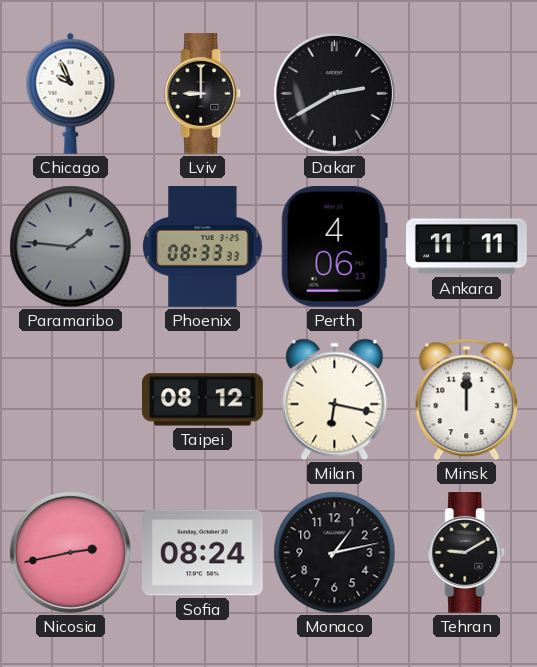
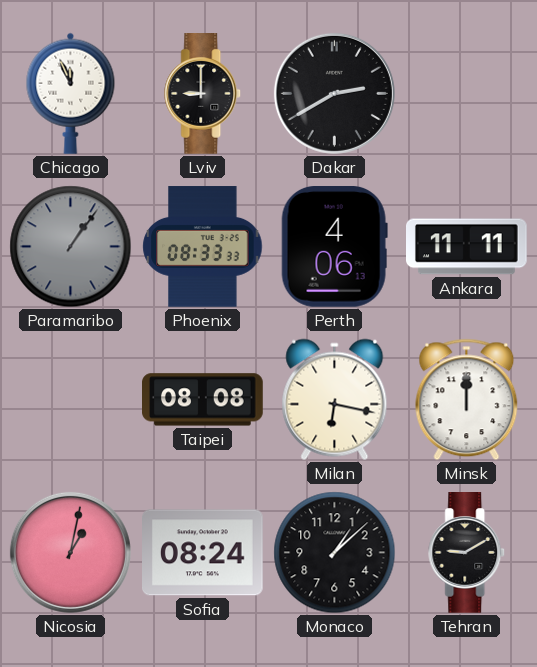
Chicago: 9:56 -> 11:56 (71, 93)
Paramaribo: 1:46 -> 1:06 (71, 247)
Taipei: 08:12 -> 08:08 (203, 400)
Nicosia: 2:43 -> 1:02 (70, 552)
Monaco: 1:13 -> 1:08 (335, 553)
